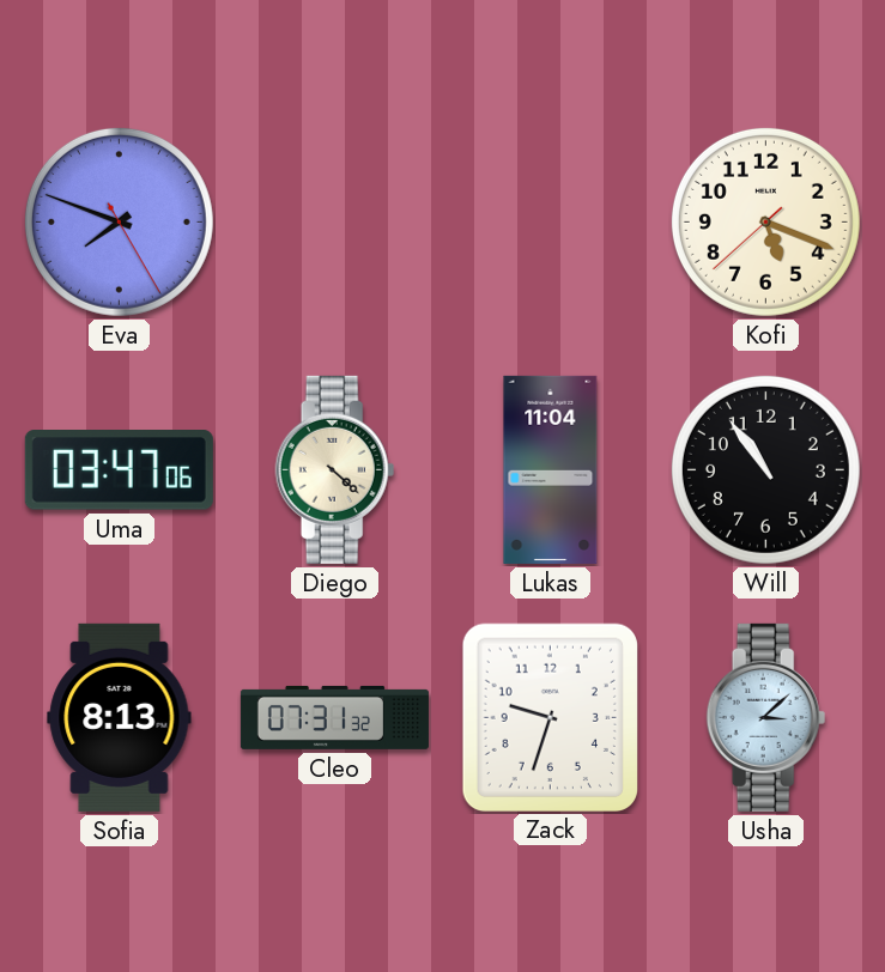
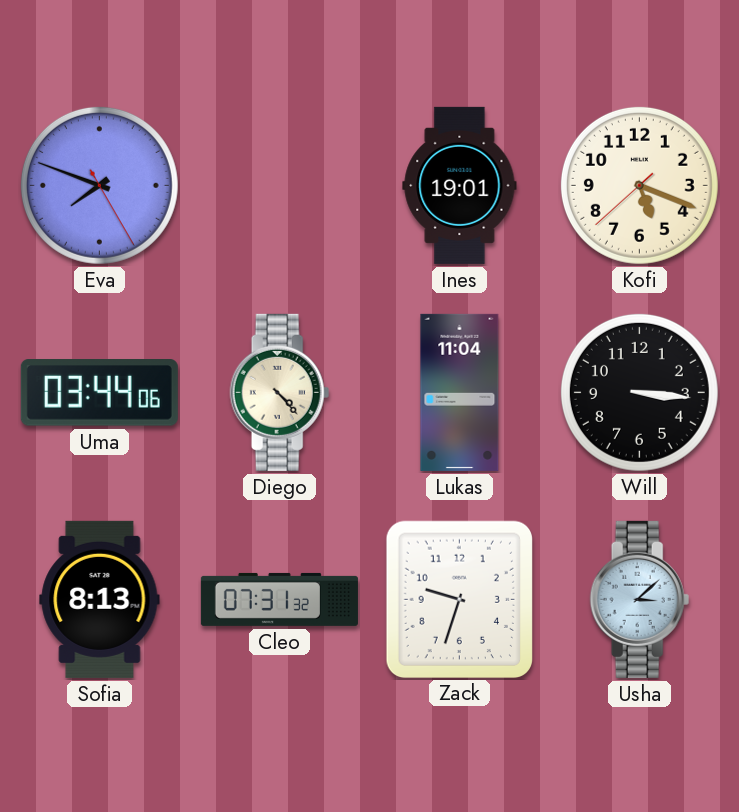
Ines: none -> 19:01 (460, 185)
Uma: 03:47 -> 03:44 (99, 393)
Diego: 4:22 -> 4:23 (280, 392)
Will: 10:54 -> 3:16 (639, 392)
